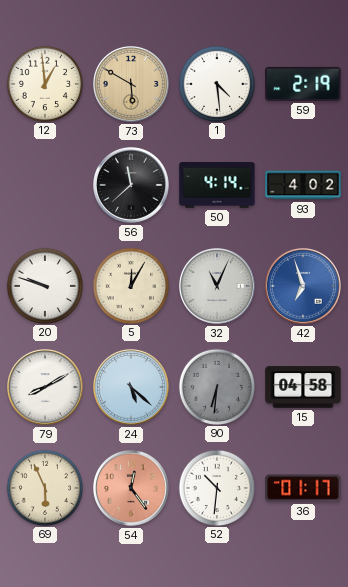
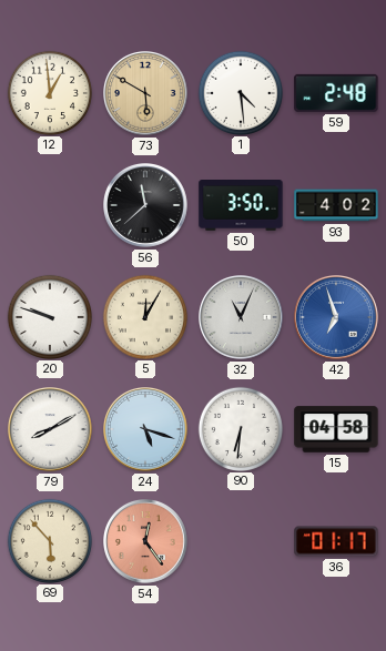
59: 2:19 -> 2:48 (336, 93)
50: 4:14 -> 3:50 (241, 206)
24: 5:22 -> 5:18 (146, 430)
90 dial: grey -> white (240, 428)
69: 5:56 -> 5:53 (49, 540)
52: 10:31 -> none (216, 487)
